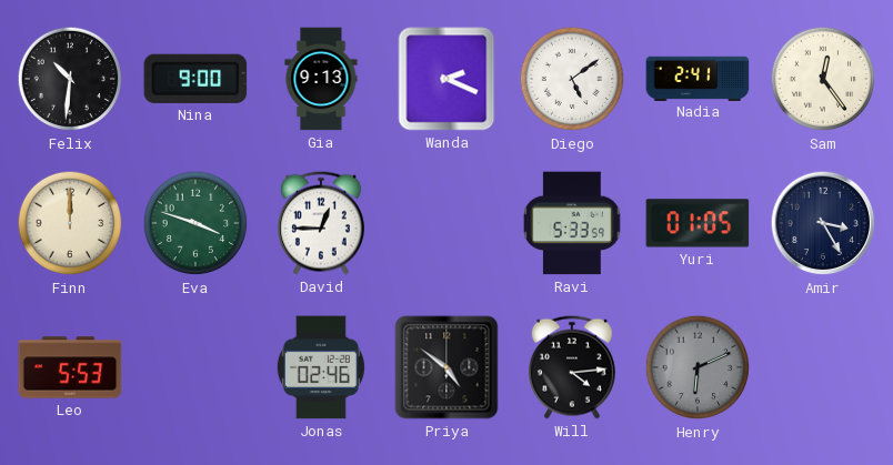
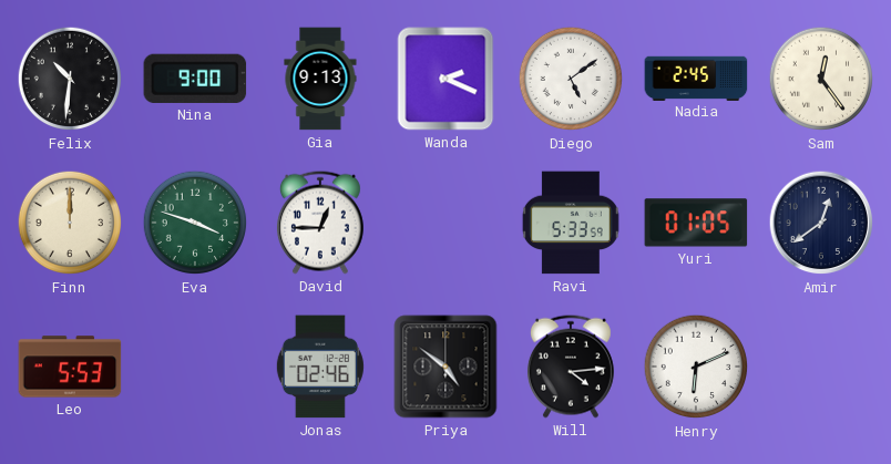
Nadia: 2:41 -> 2:45 (696, 78)
Amir: 3:25 -> 12:39 (821, 223)
Henry dial: grey -> white (696, 367)
